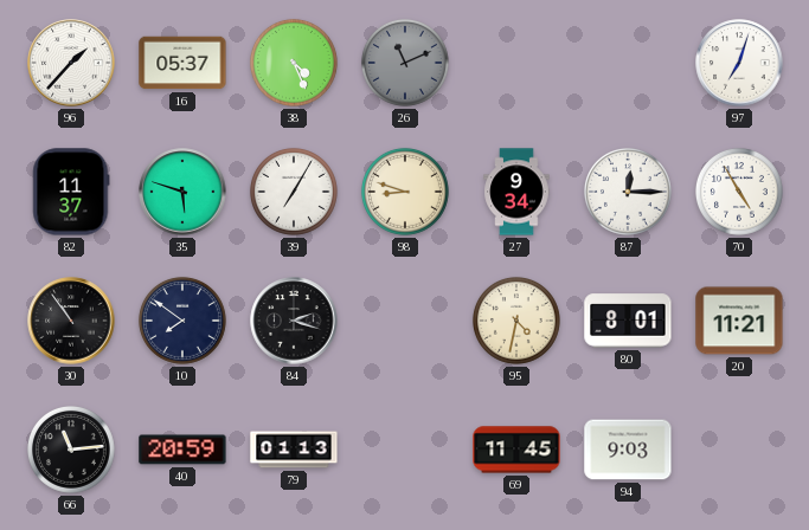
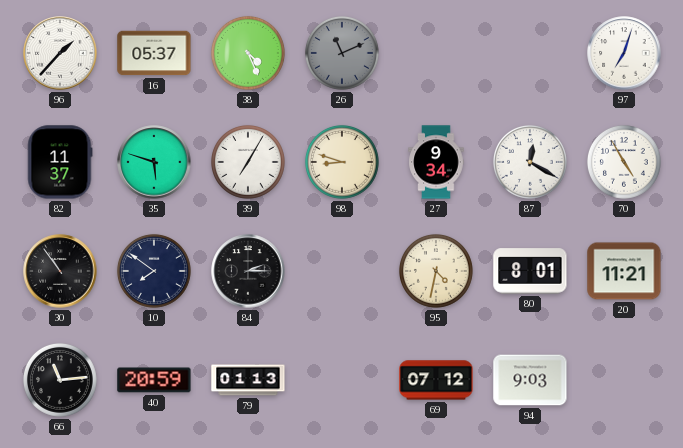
87: 12:15 -> 12:20 (530, 162)
84: 2:18 -> 2:15 (248, 271)
69: 11:45 -> 07:12 (436, 380)
